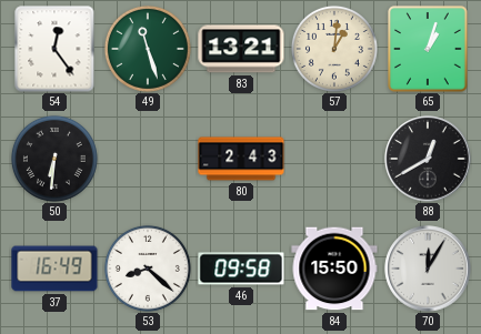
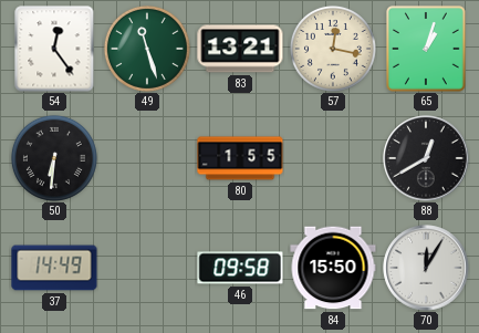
57: 1:01 -> 12:17 (333, 49)
80: 2:43 -> 1:55 (240, 158)
37: 16:49 -> 14:49 (54, 268)
53: 8:22 -> none (148, 269)
